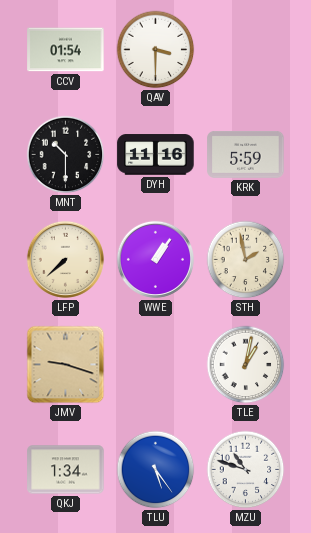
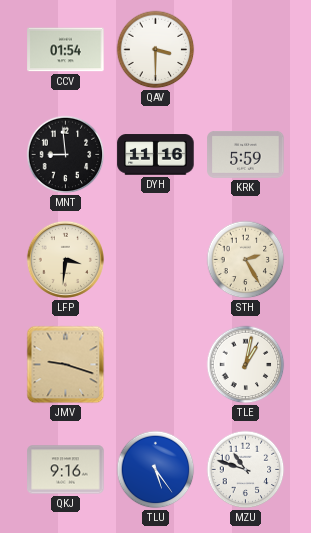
MNT: 10:30 -> 8:59 (66, 155)
LFP: 7:38 -> 3:31 (65, 259)
WWE: 1:06 -> none (155, 259)
STH: 1:58 -> 2:25 (246, 260)
QKJ: 1:34 -> 9:16 (66, 470)
